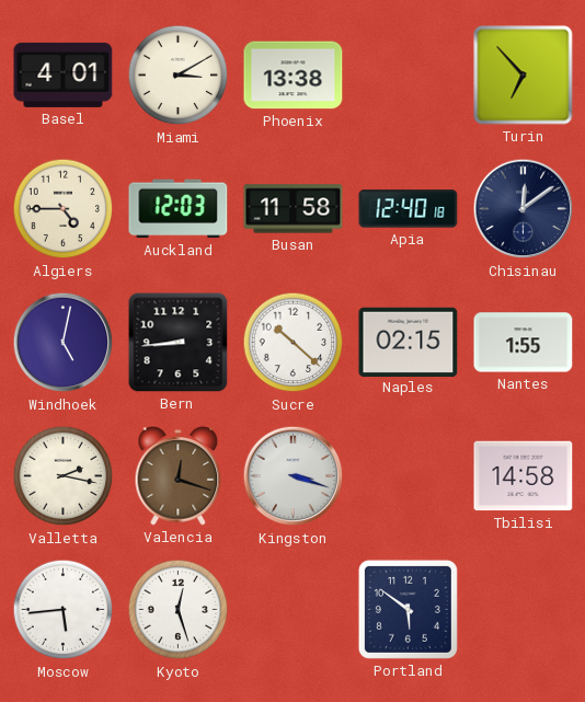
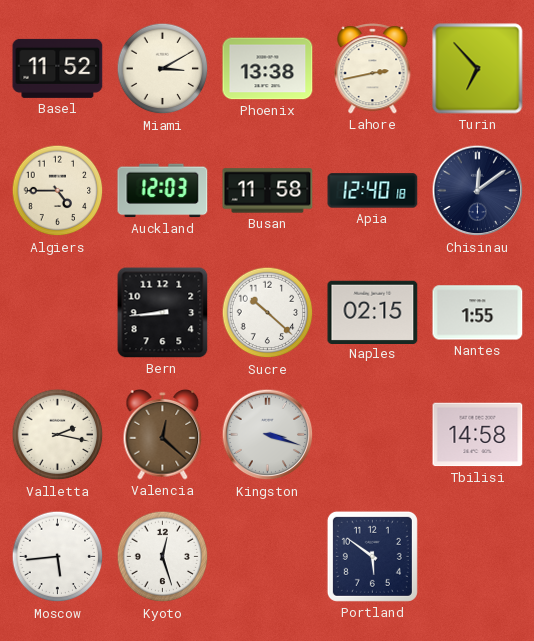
Basel: 4:01 -> 11:52 (58, 68)
Lahore: none -> 2:43 (373, 69)
Windhoek: 5:02 -> none (64, 343)
Valencia: 12:18 -> 12:22 (163, 435)
